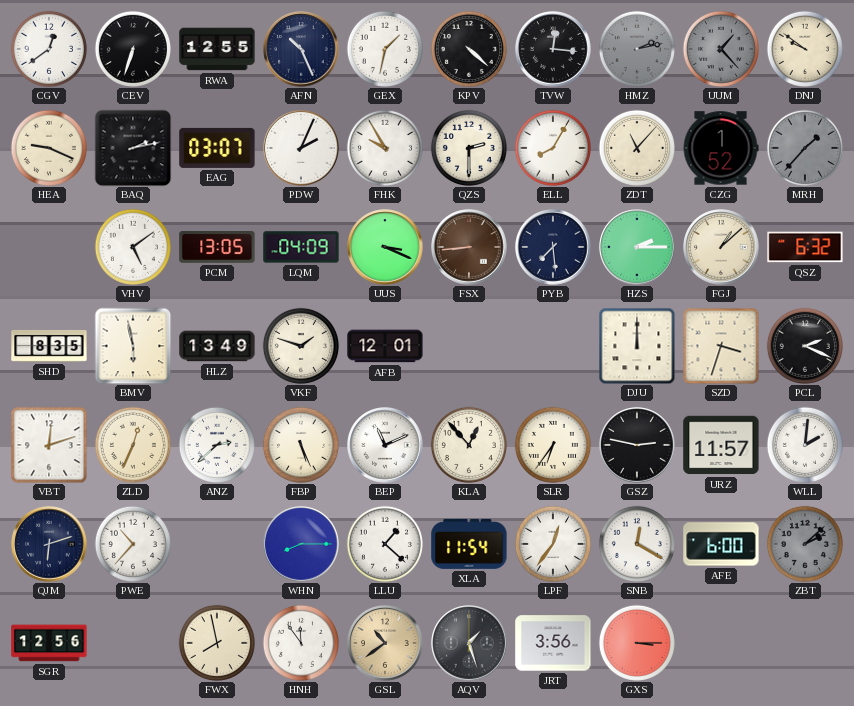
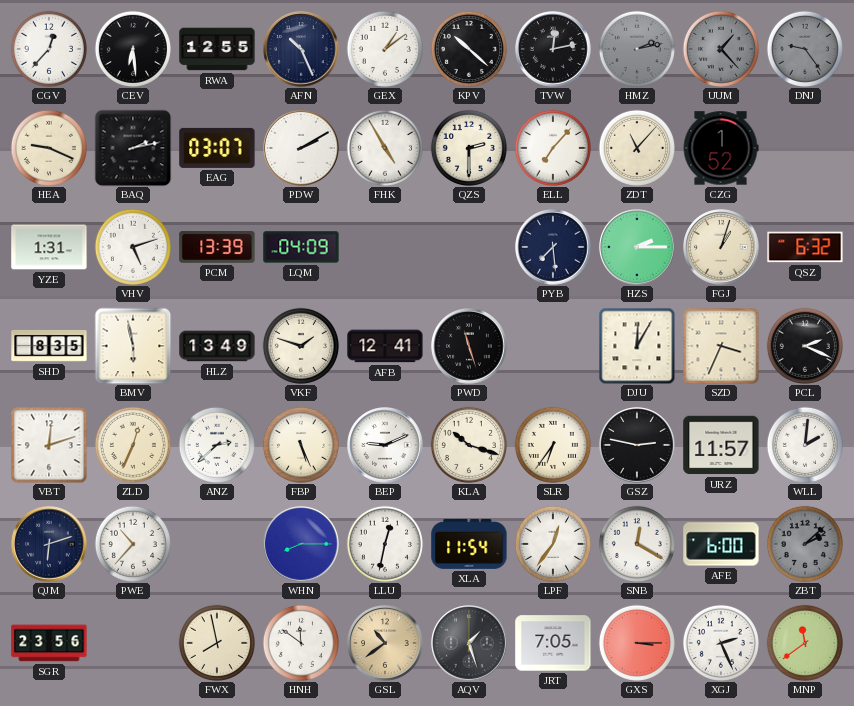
CGV: 12:39 -> 12:37 (49, 49)
CEV: 6:33 -> 6:29 (133, 49)
GEX: 1:32 -> 1:09 (385, 49)
KPV: 4:22 -> 10:22 (469, 49)
TVW: 12:16 -> 12:13 (553, 49)
DNJ: 9:51 -> 9:24 (805, 49)
DNJ dial: cream -> grey (805, 49)
PDW: 2:04 -> 2:10 (301, 148)
FHK: 9:55 -> 4:55 (385, 148)
ELL: 8:05 -> 7:07 (553, 148)
MRH: 1:37 -> none (805, 148)
YZE: none -> 1:31 (49, 247)
VHV: 5:09 -> 5:12 (133, 247)
PCM: 13:05 -> 13:39 (217, 248)
UUS: 3:19 -> none (385, 247)
FSX: 8:44 -> none (469, 247)
FGJ: 1:08 -> 1:03 (721, 247)
AFB: 12:01 -> 12:41 (385, 346)
PWD: none -> 11:27 (469, 346)
DJU: 12:00 -> 12:05 (637, 346)
SZD: 3:33 -> 3:34 (721, 346)
BEP: 11:11 -> 9:11 (385, 445)
KLA: 12:53 -> 10:18 (469, 445)
LLU: 1:22 -> 12:32 (385, 544)
SGR: 12:56 -> 23:56 (49, 643)
HNH: 11:54 -> 11:51 (301, 643)
JRT: 3:56 -> 7:05 (553, 643)
XGJ: none -> 2:26 (721, 643)
MNP: none -> 11:39 (805, 643)
